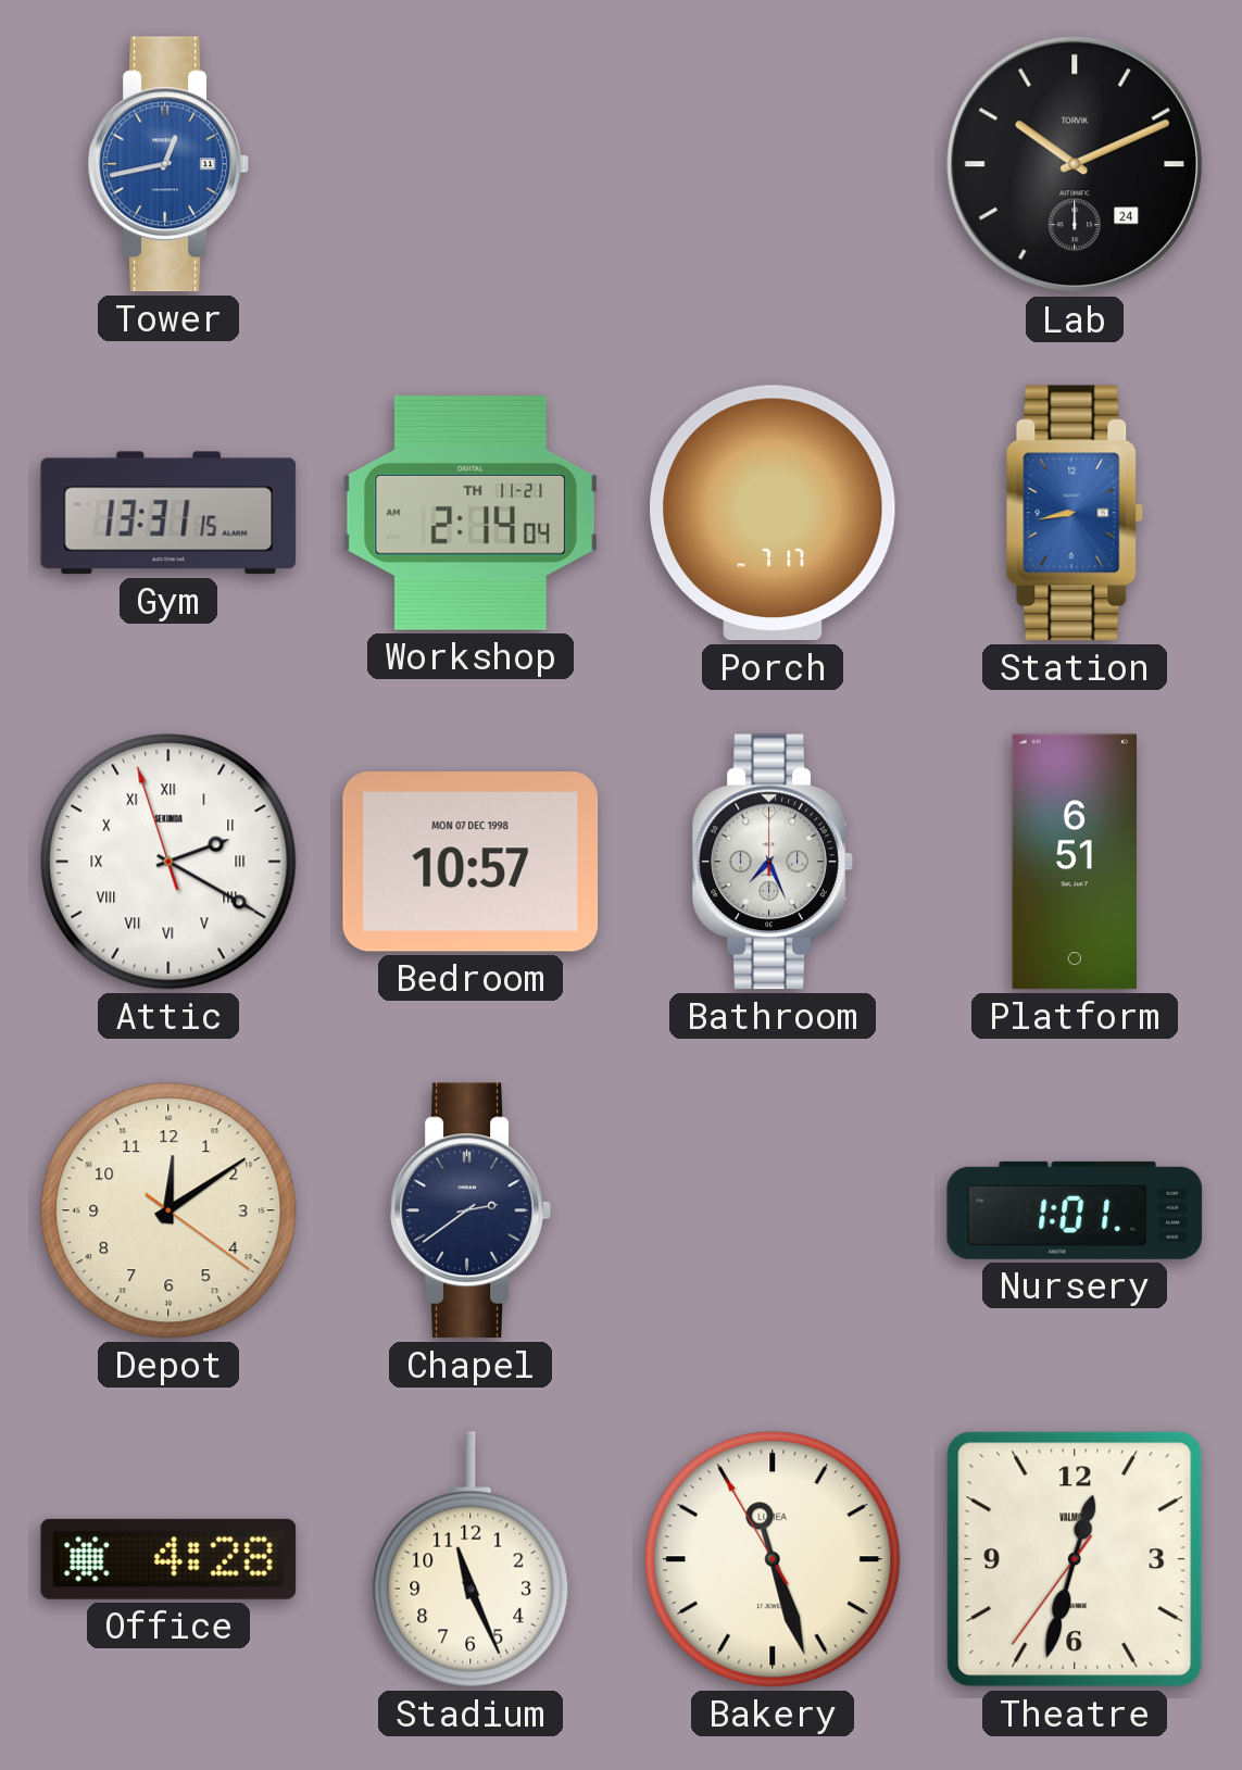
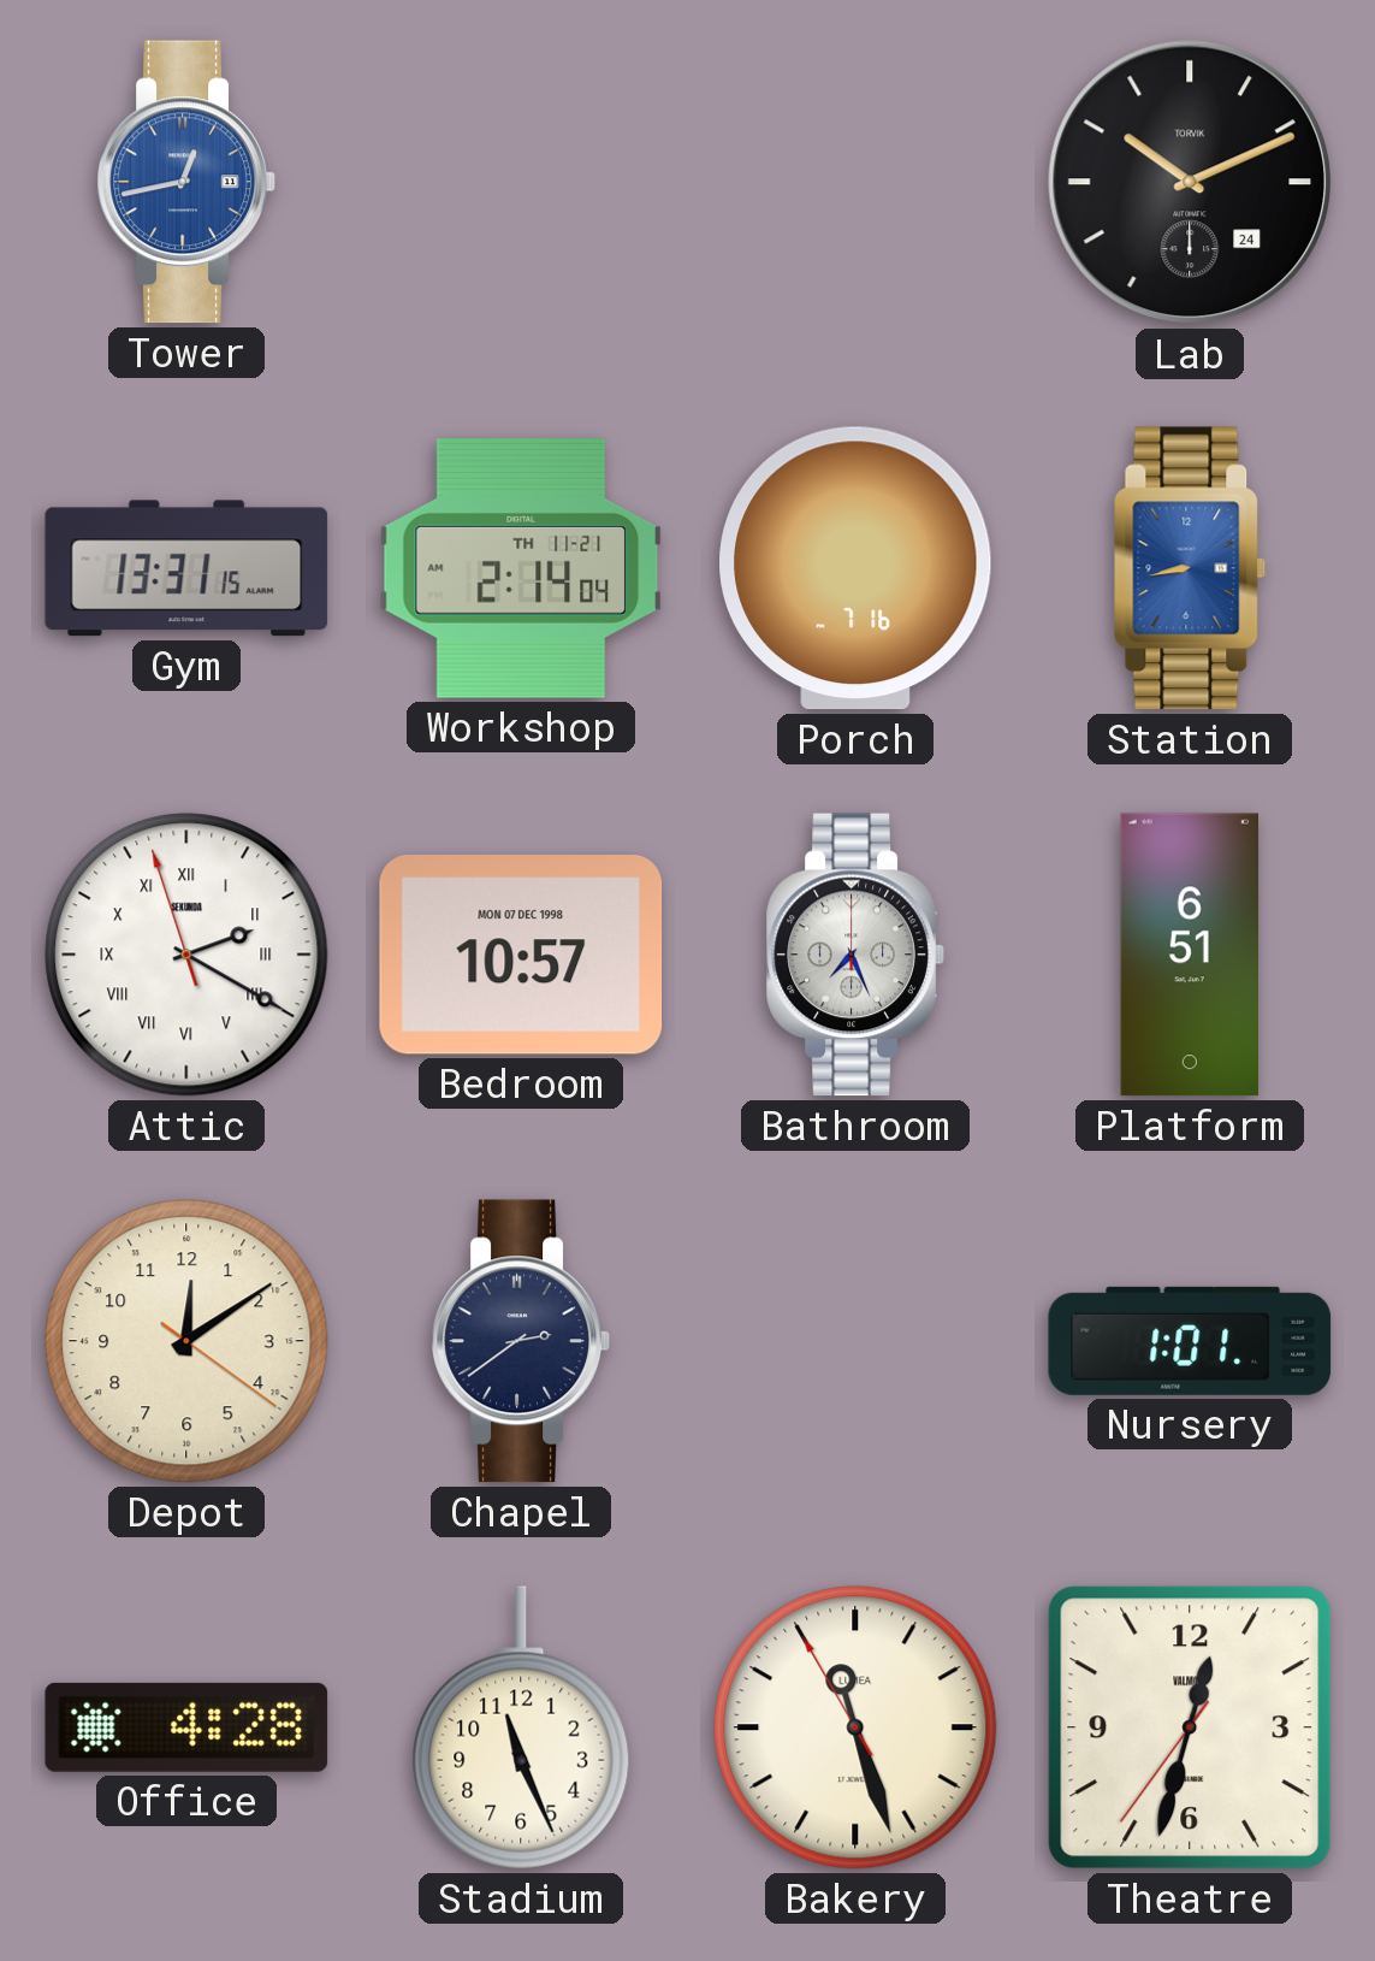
Porch: 7:17 -> 7:16 (855, 568)
